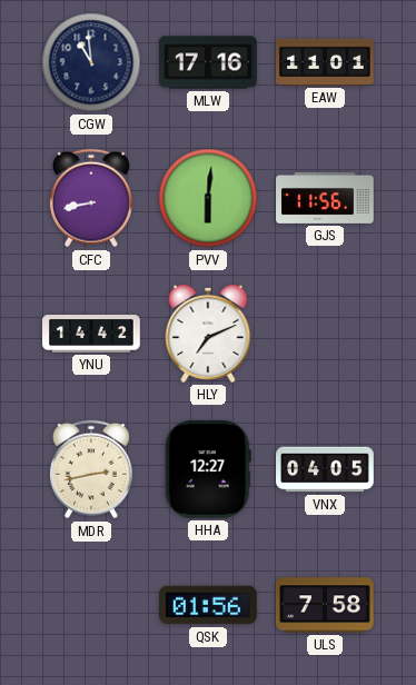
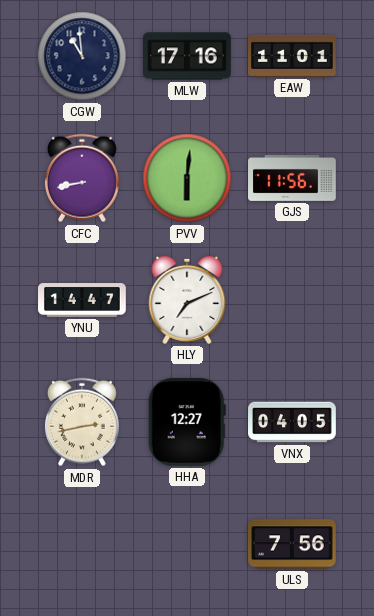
YNU: 14:42 -> 14:47 (82, 301)
QSK: 01:56 -> none (209, 605)
ULS: 7:58 -> 7:56 (293, 544)
